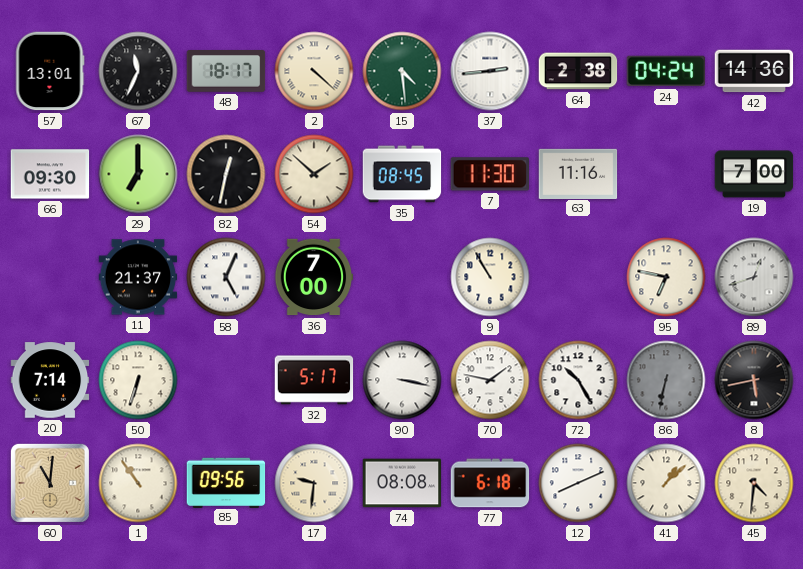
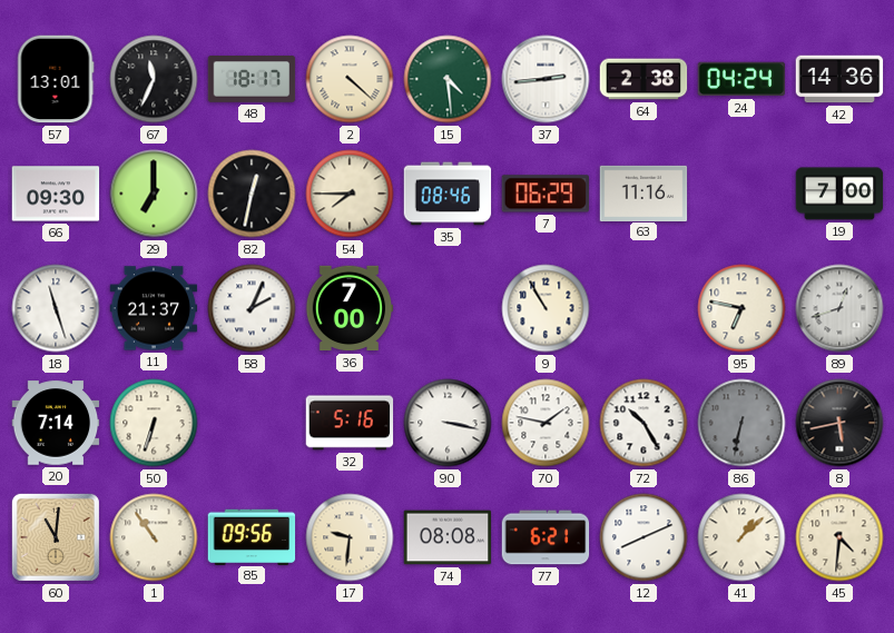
54: 1:52 -> 7:45 (350, 194)
35: 08:45 -> 08:46 (448, 194)
7: 11:30 -> 06:29 (546, 194)
18: none -> 11:27 (56, 308)
58: 5:04 -> 2:04 (252, 308)
32: 5:17 -> 5:16 (350, 423)
77: 6:18 -> 6:21 (546, 537)
